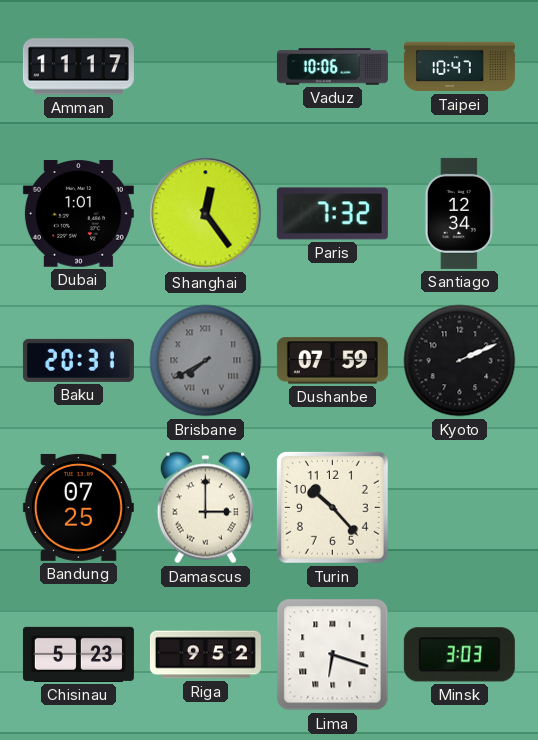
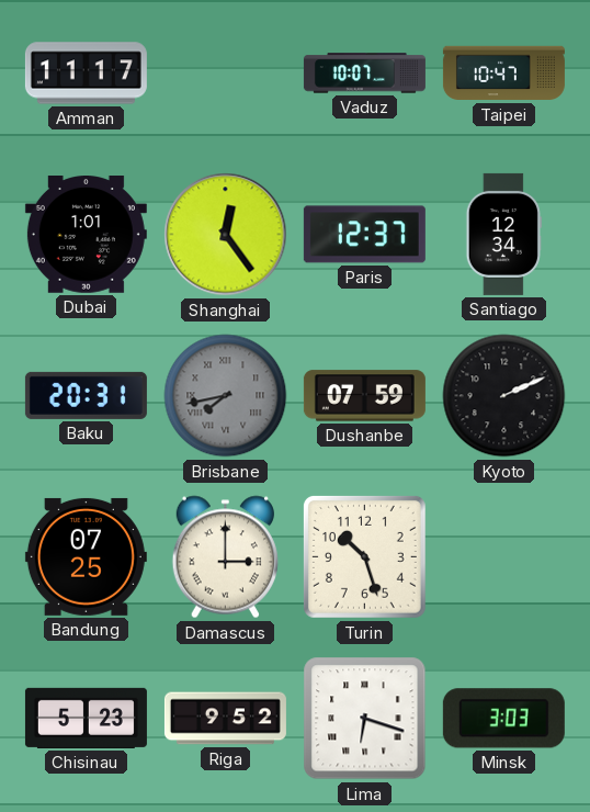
Vaduz: 10:06 -> 10:07 (364, 74)
Paris: 7:32 -> 12:37 (364, 235)
Brisbane: 7:40 -> 7:43 (226, 396)
Turin: 10:23 -> 10:27 (364, 556)
